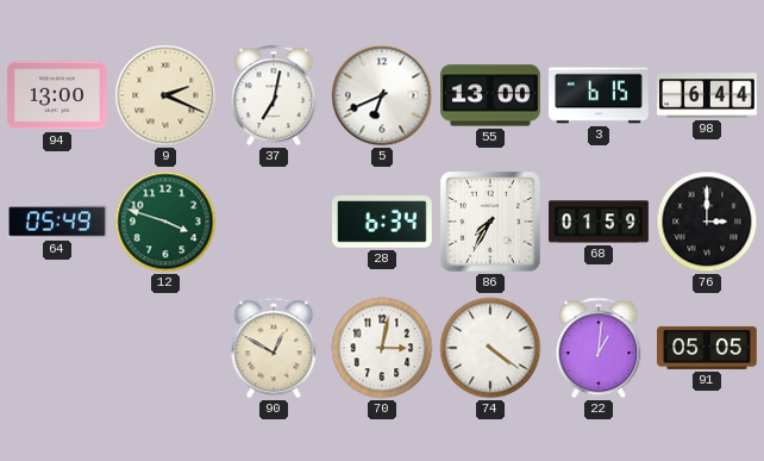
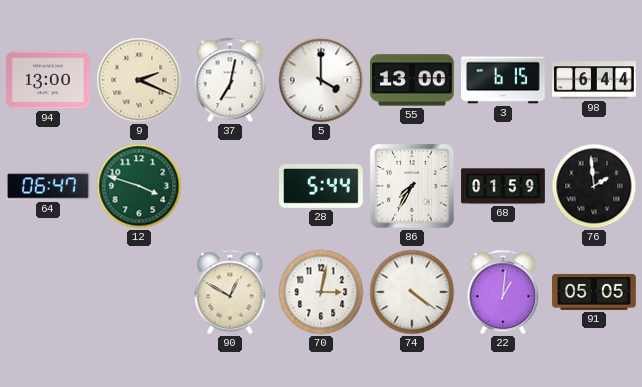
5: 6:41 -> 4:00 (321, 80)
64: 05:49 -> 06:47 (49, 186)
28: 6:34 -> 5:44 (322, 186)
76: 3:00 -> 1:59 (594, 186)
